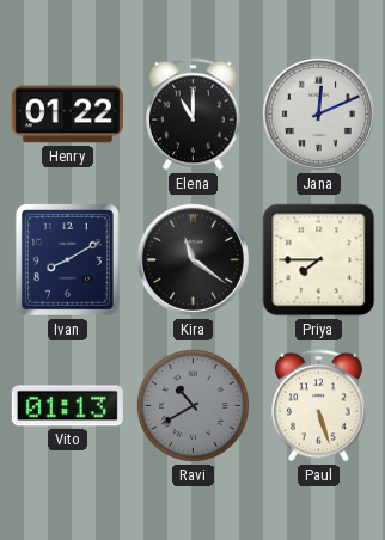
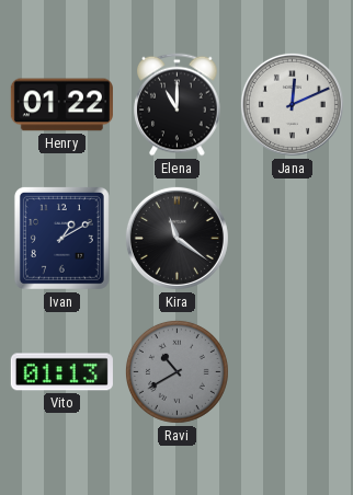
Ivan: 8:10 -> 1:10 (61, 238)
Priya: 7:45 -> none (319, 260)
Paul: 5:27 -> none (319, 406)
